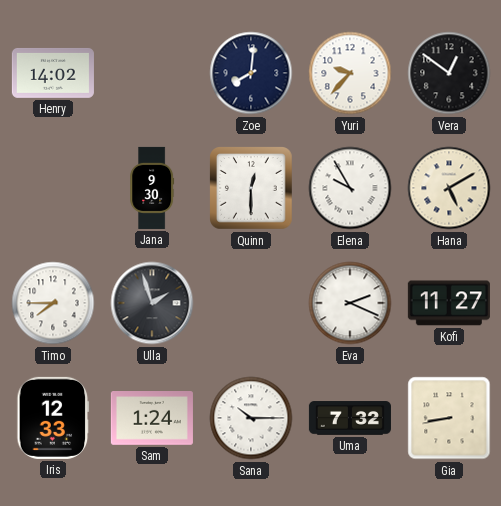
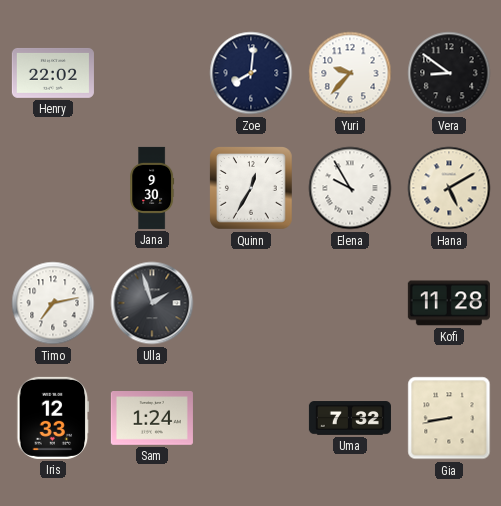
Henry: 14:02 -> 22:02 (53, 73)
Vera: 12:51 -> 8:51 (449, 73)
Quinn: 12:30 -> 12:35 (252, 189)
Timo: 7:45 -> 7:13 (53, 303)
Eva: 2:19 -> none (350, 303)
Kofi: 11:27 -> 11:28 (449, 303)
Sana: 10:15 -> none (251, 418)
